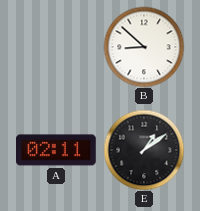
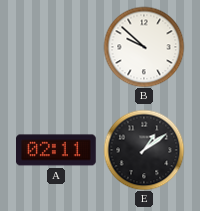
B: 8:52 -> 9:52 (144, 47)
